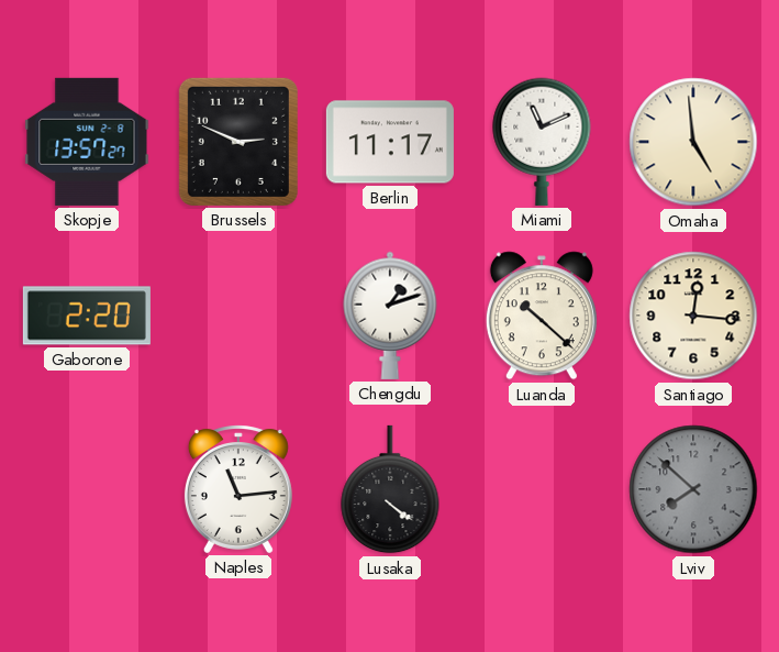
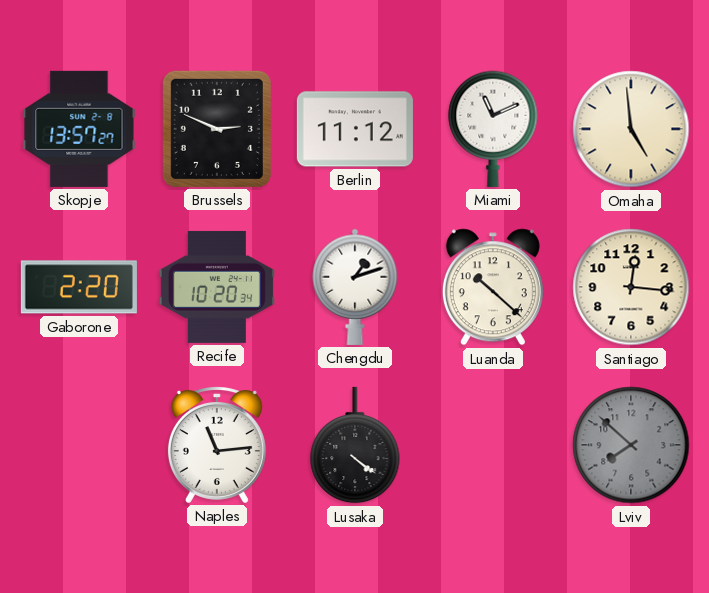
Berlin: 11:17 -> 11:12 (355, 129)
Recife: none -> 10:20 (217, 287)
